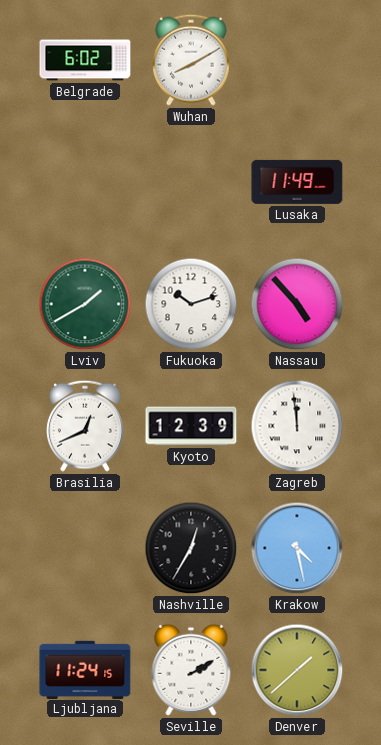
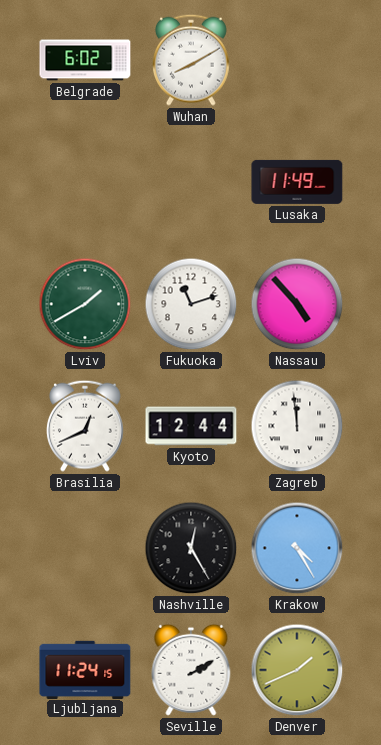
Fukuoka: 10:12 -> 11:12 (191, 304)
Kyoto: 12:39 -> 12:44 (191, 426)
Nashville: 12:35 -> 12:25 (191, 548)
Krakow: 4:28 -> 4:25 (297, 548)
Denver: 1:38 -> 1:41 (297, 670)
